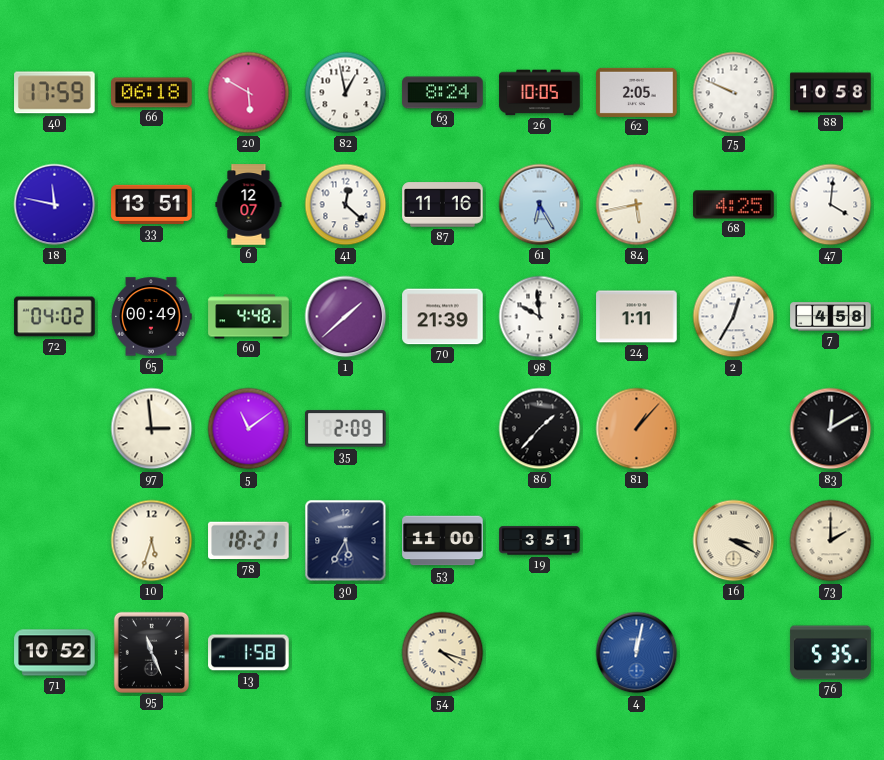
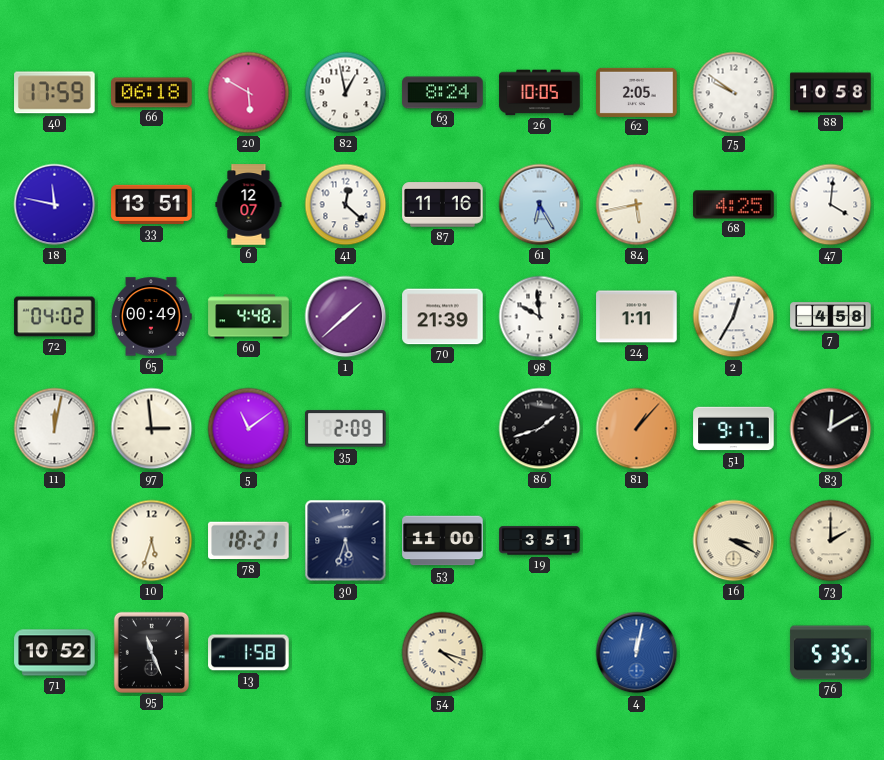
75: 9:49 -> 9:51 (734, 93)
11: none -> 12:02 (55, 429)
86: 1:37 -> 1:42 (540, 429)
51: none -> 9:17 (734, 429)
30: 5:35 -> 5:33 (346, 541)
